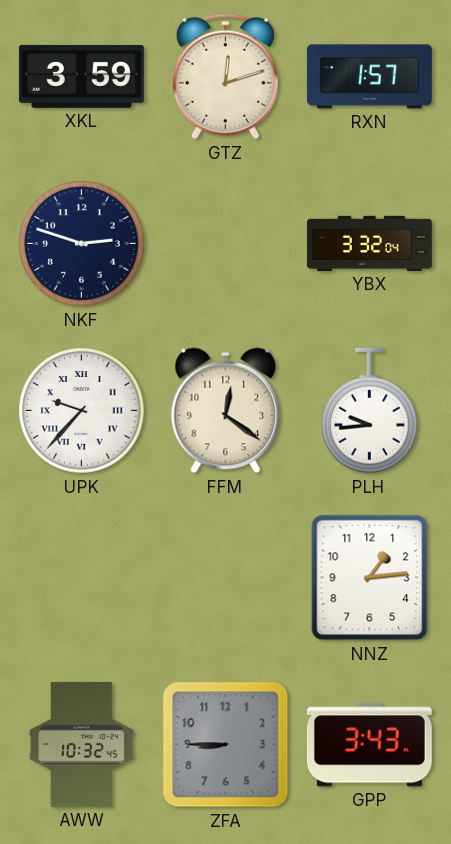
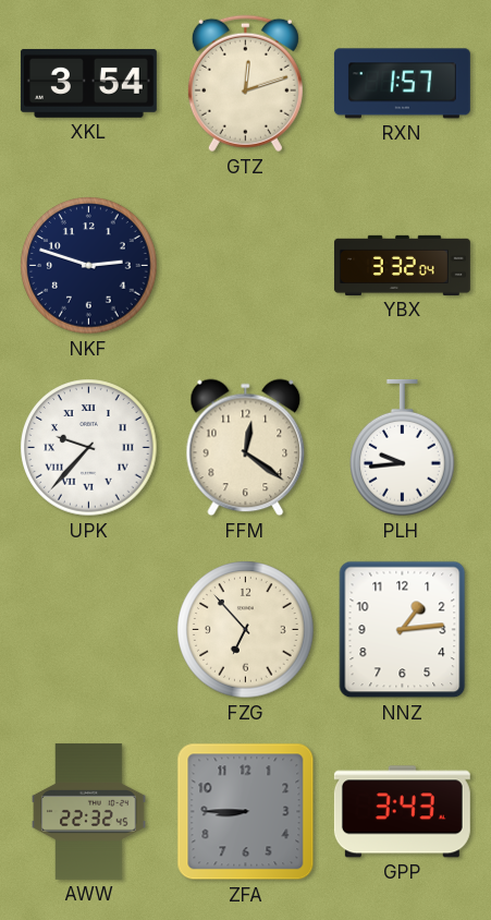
XKL: 3:59 -> 3:54 (88, 83)
FZG: none -> 6:53 (246, 630)
AWW: 10:32 -> 22:32 (89, 811)
